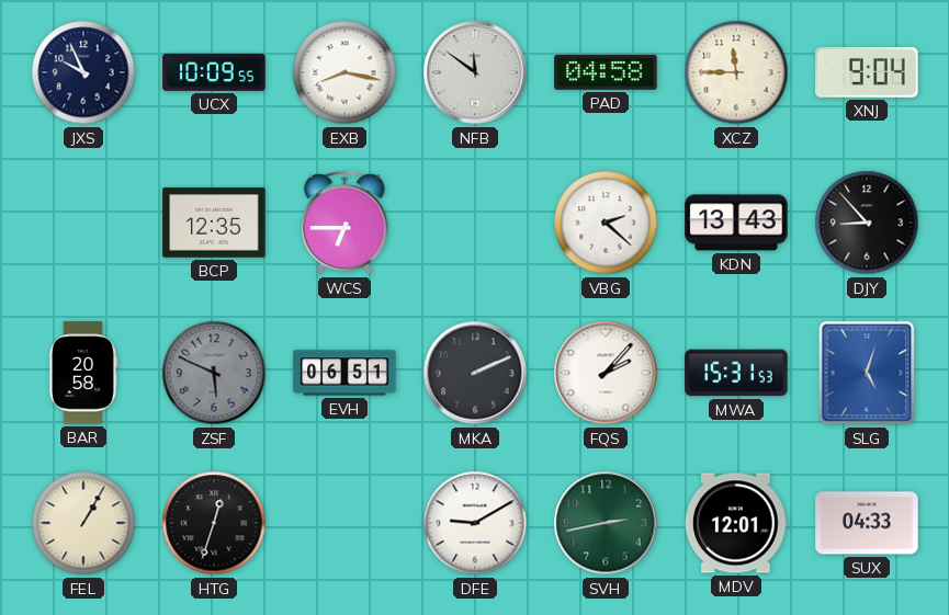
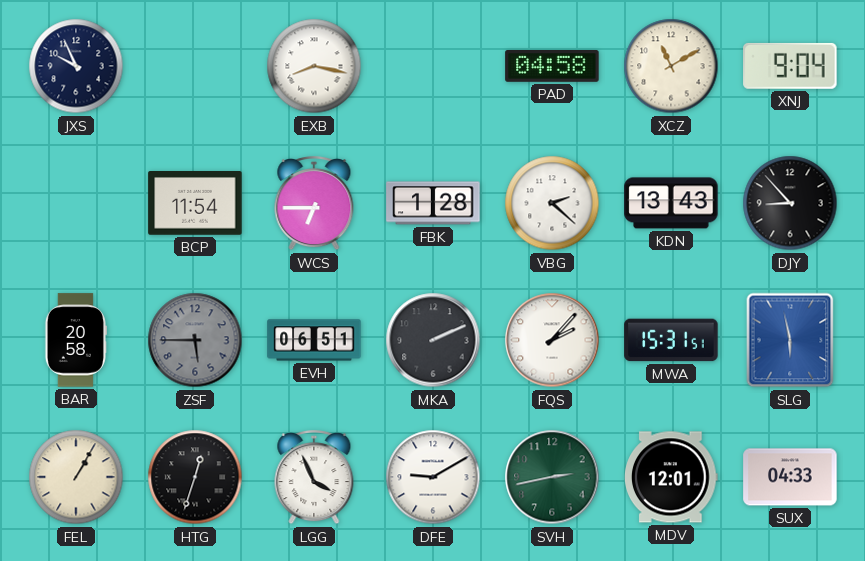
UCX: 10:09 -> none (214, 72)
NFB: 11:51 -> none (475, 72)
XCZ: 11:45 -> 11:10 (671, 66)
BCP: 12:35 -> 11:54 (195, 204)
FBK: none -> 1:28 (433, 203)
ZSF: 5:49 -> 5:45 (195, 340)
MWA: 15:31:53 -> 15:31:51 (671, 340)
SLG: 5:03 -> 5:58 (790, 340)
LGG: none -> 3:56 (314, 478)
